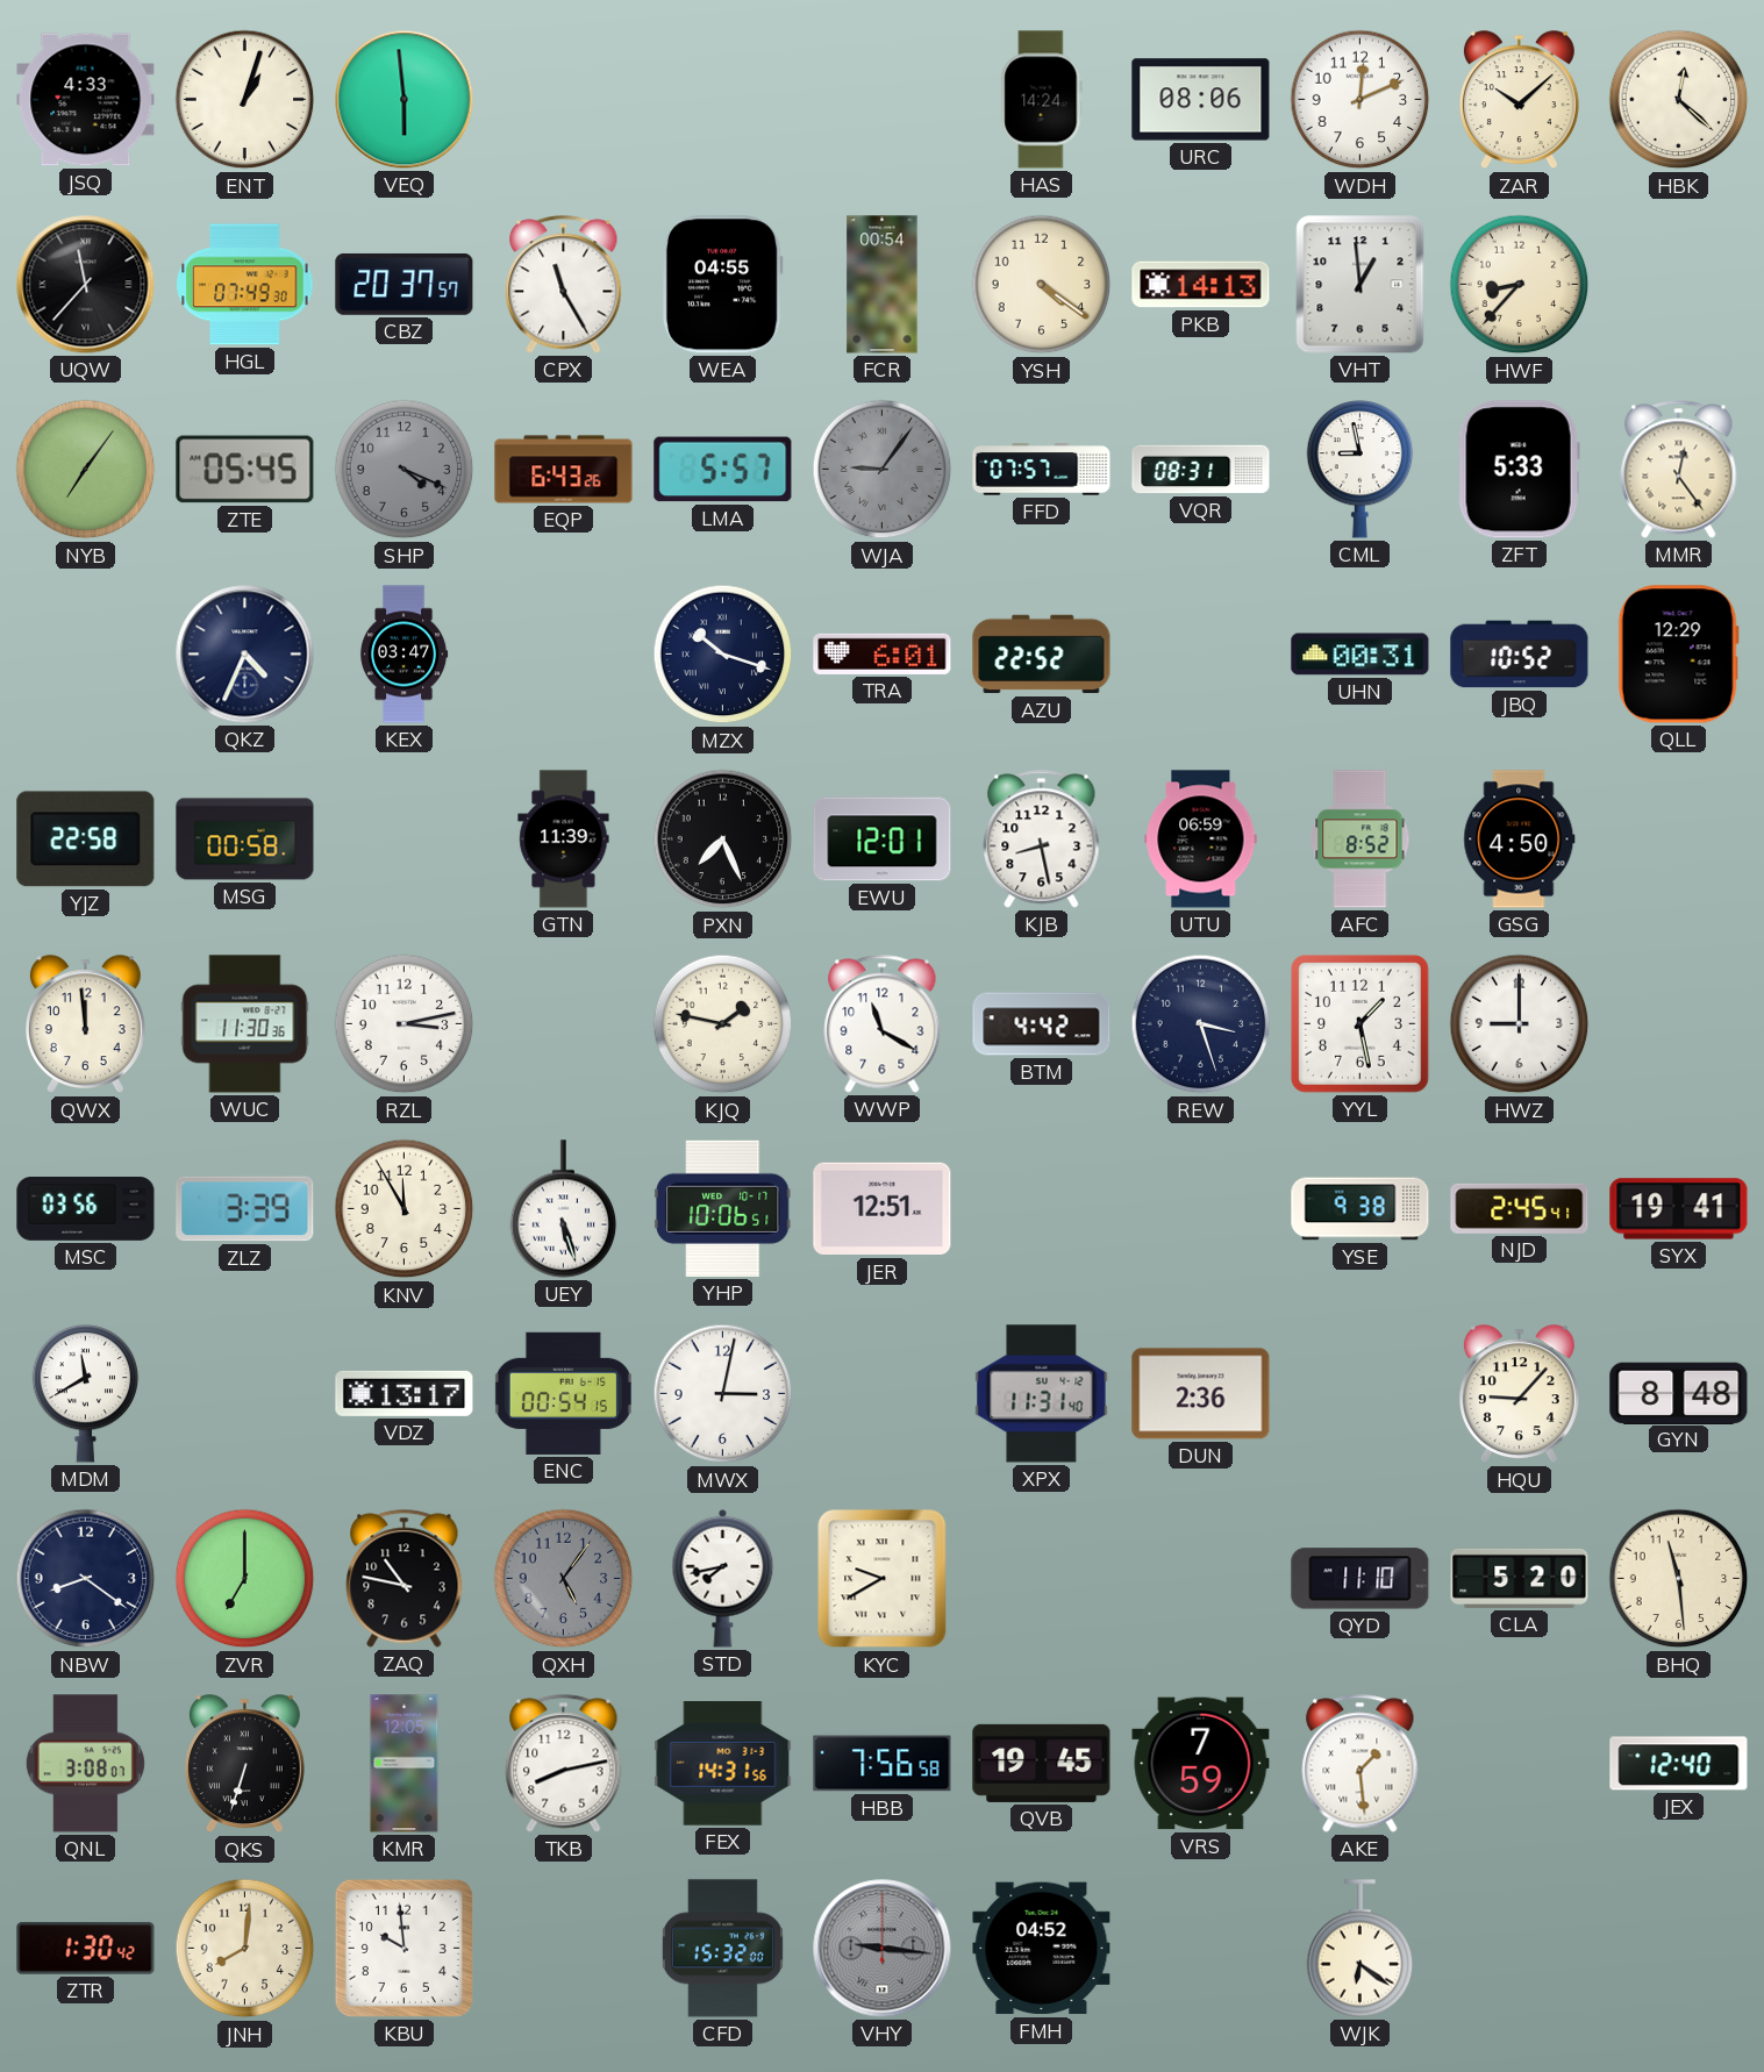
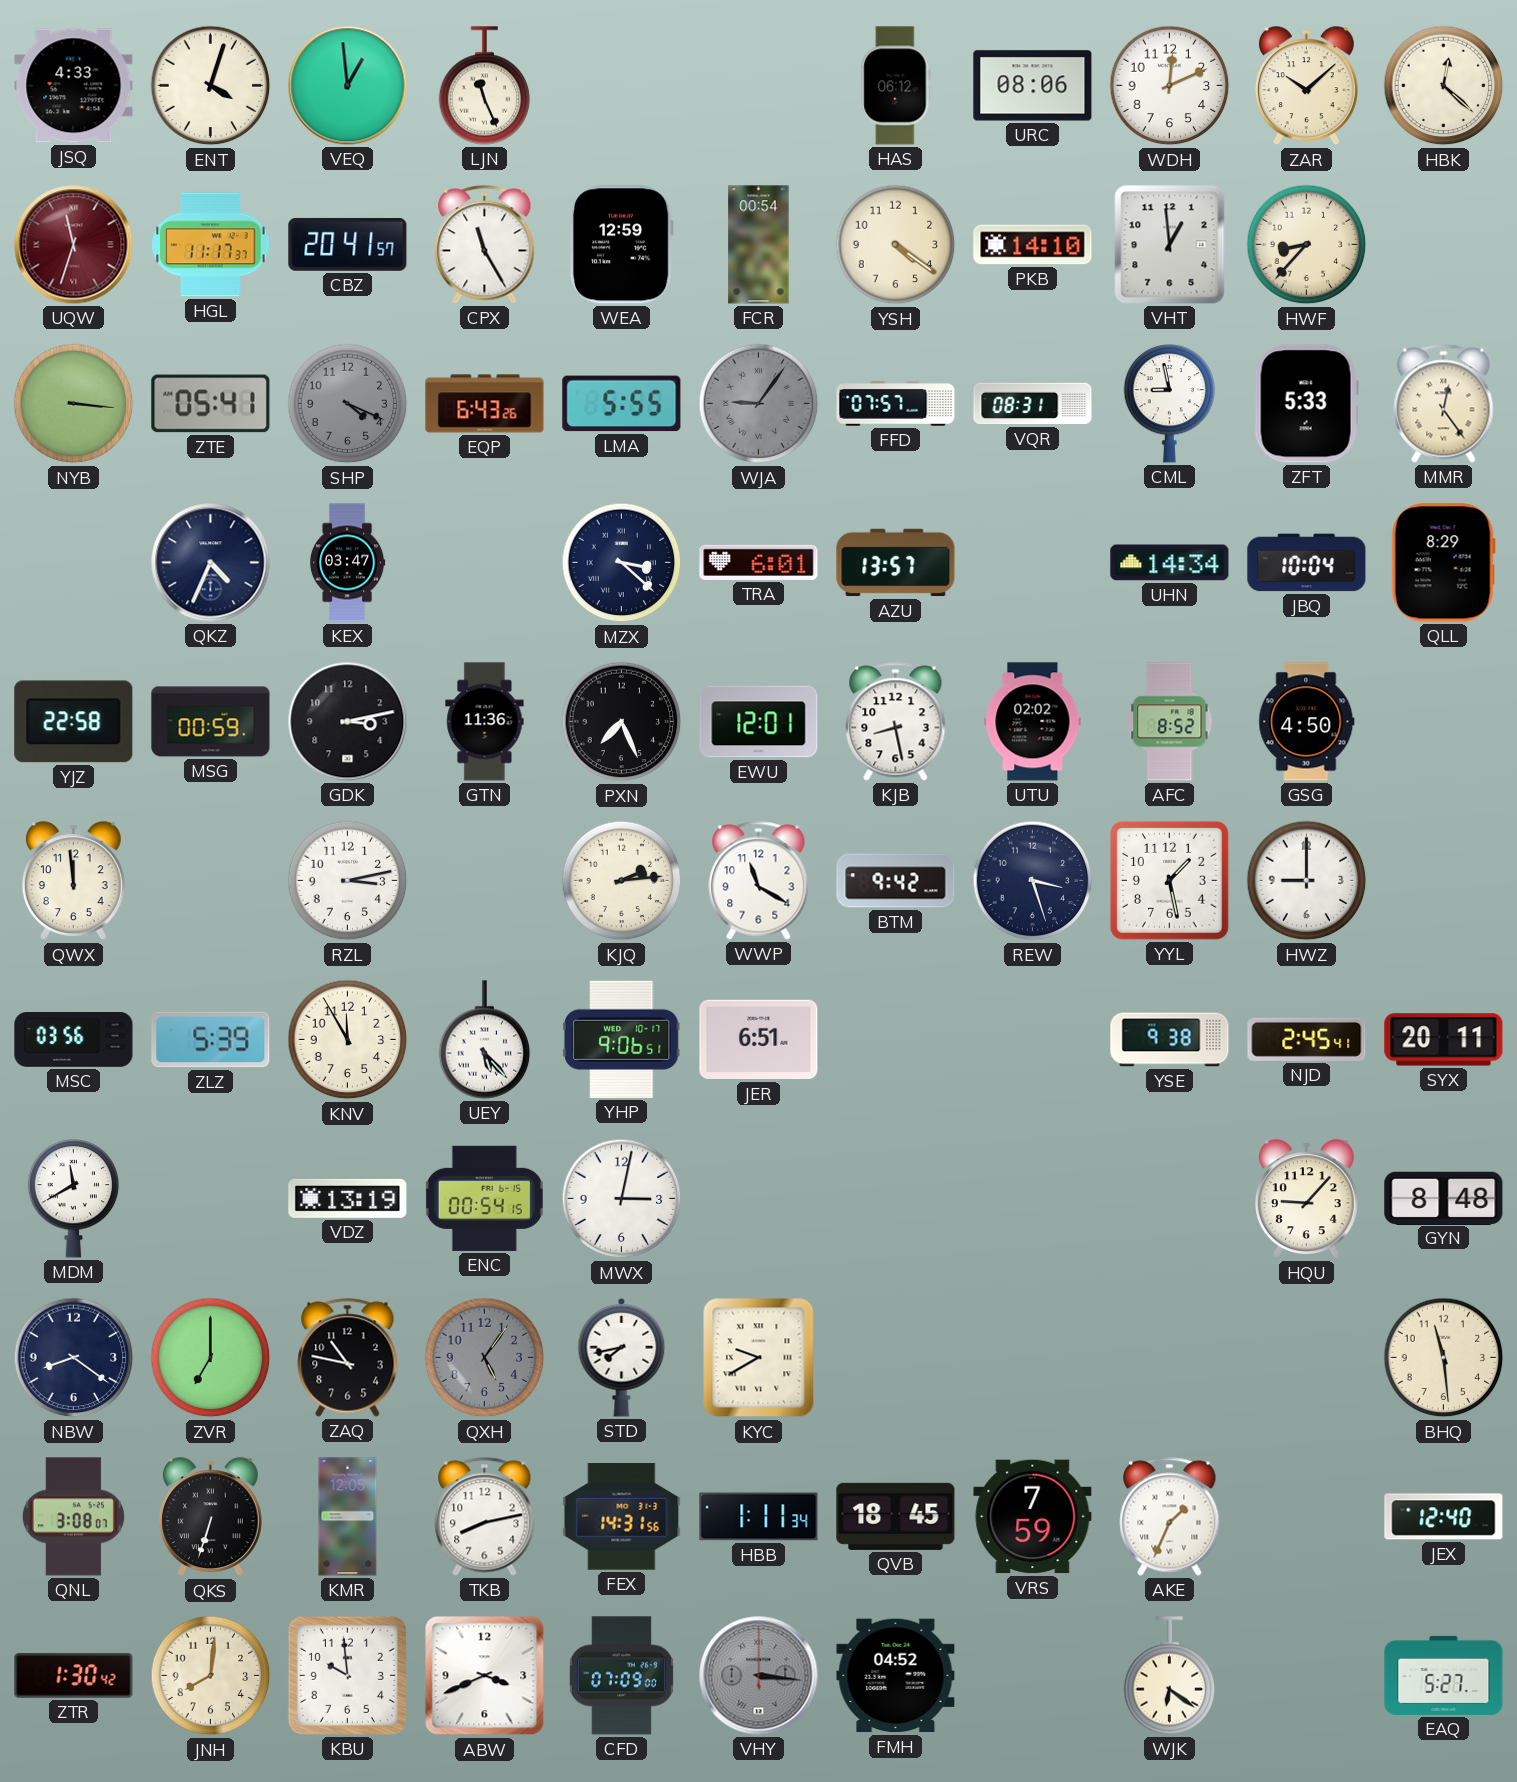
ENT: 1:03 -> 4:03 (211, 86)
VEQ: 5:59 -> 12:59 (348, 86)
LJN: none -> 11:26 (485, 86)
HAS: 14:24 -> 06:12 (896, 86)
UQW: 11:37 -> 11:33 (74, 245)
UQW dial: black -> burgundy (74, 245)
HGL: 07:49 -> 11:17 (211, 245)
CBZ: 20:37 -> 20:41 (348, 244)
WEA: 04:55 -> 12:59 (621, 245)
PKB: 14:13 -> 14:10 (1033, 245)
NYB: 7:06 -> 3:16 (74, 404)
ZTE: 05:45 -> 05:41 (211, 404)
LMA: 5:57 -> 5:55 (622, 404)
MZX: 10:18 -> 3:22 (622, 563)
AZU: 22:52 -> 13:57 (896, 563)
UHN: 00:31 -> 14:34 (1170, 563)
JBQ: 10:52 -> 10:04 (1307, 563)
QLL: 12:29 -> 8:29 (1443, 563)
MSG: 00:58 -> 00:59 (211, 722)
GDK: none -> 3:13 (348, 722)
GTN: 11:39 -> 11:36 (485, 722)
UTU: 06:59 -> 02:02 (1033, 722)
WUC: 11:30 -> none (245, 1024)
KJQ: 1:47 -> 2:14 (622, 881)
BTM: 4:42 -> 9:42 (896, 881)
ZLZ: 3:39 -> 5:39 (211, 1040)
UEY: 5:27 -> 5:23 (485, 1040)
YHP: 10:06 -> 9:06 (621, 1039)
JER: 12:51 -> 6:51 (759, 1040)
SYX: 19:41 -> 20:11 (1444, 1040)
VDZ: 13:17 -> 13:19 (348, 1198)
XPX: 11:31 -> none (1042, 1394)
DUN: 2:36 -> none (1201, 1394)
QYD: 11:10 -> none (1361, 1579)
CLA: 5:20 -> none (1520, 1578)
HBB: 7:56 -> 1:11 (759, 1517)
QVB: 19:45 -> 18:45 (896, 1516)
AKE: 1:29 -> 1:34 (1170, 1517)
ABW: none -> 3:41 (485, 1676)
CFD: 15:32 -> 07:09 (621, 1676)
VHY: 9:16 -> 3:16 (759, 1676)
EAQ: none -> 5:27 (1444, 1675)
